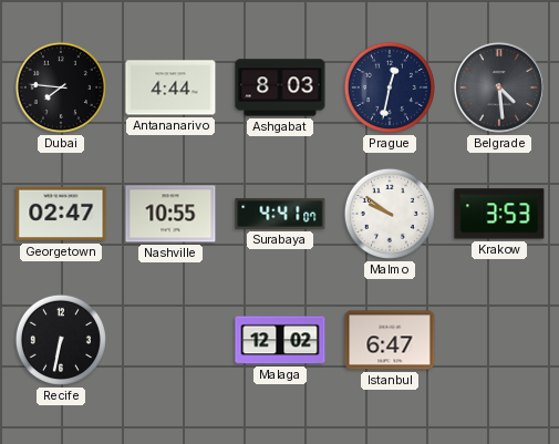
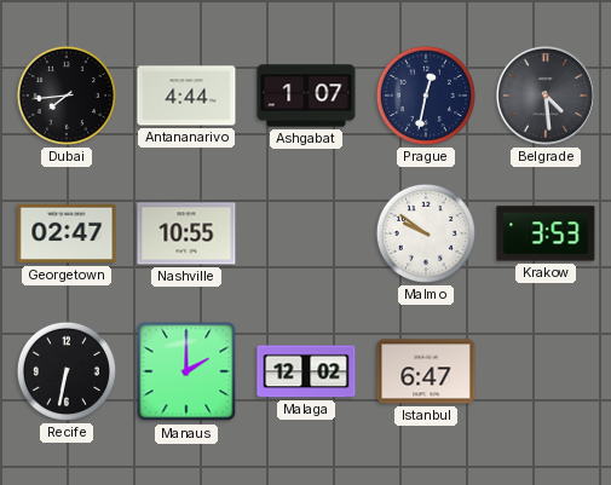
Dubai: 7:46 -> 7:44 (67, 96)
Ashgabat: 8:03 -> 1:07 (306, 96)
Surabaya: 4:41 -> none (280, 214)
Manaus: none -> 2:00 (186, 371)
